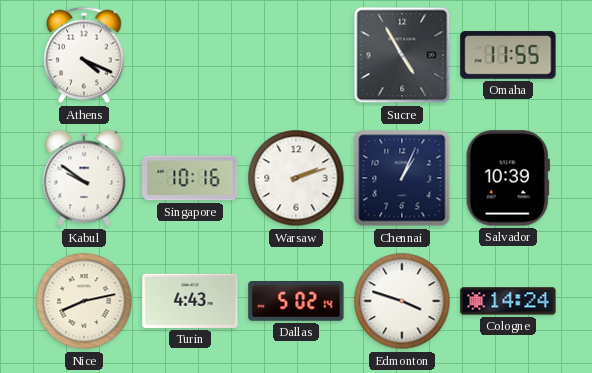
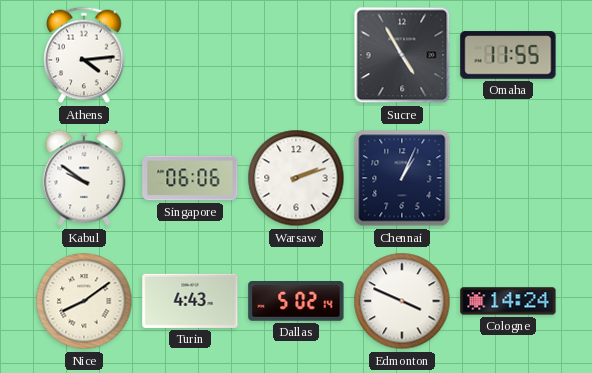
Athens: 4:19 -> 4:14 (84, 55)
Singapore: 10:16 -> 06:06 (190, 178)
Salvador: 10:39 -> none (508, 178)
Nice: 8:13 -> 8:09 (84, 301)
Edmonton: 3:48 -> 3:49 (402, 301)
